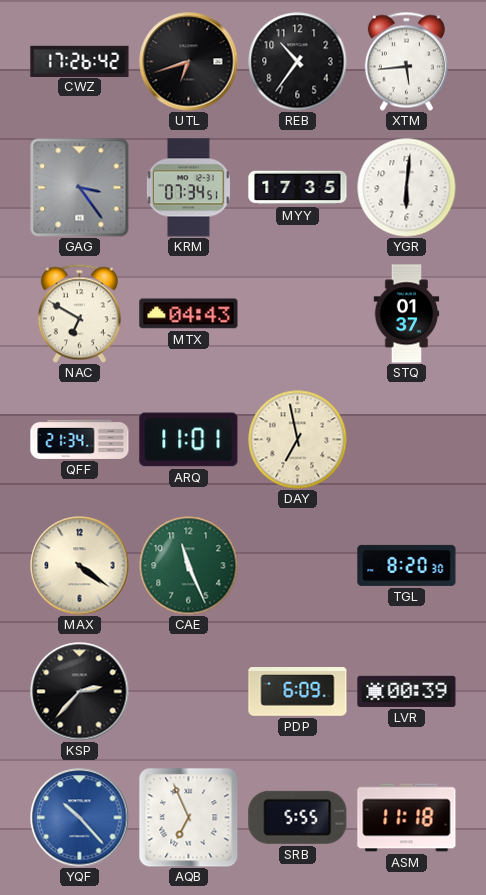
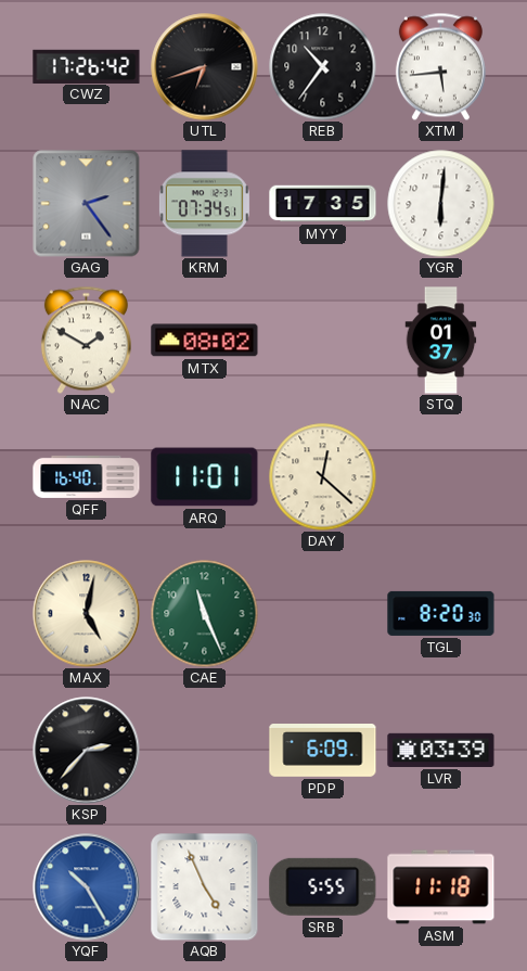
GAG: 3:24 -> 2:24 (87, 204)
NAC: 6:50 -> 1:50 (86, 340)
MTX: 04:43 -> 08:02 (205, 341)
QFF: 21:34 -> 16:40 (87, 476)
DAY: 6:58 -> 12:22 (323, 477)
MAX: 4:21 -> 5:02 (87, 614)
LVR: 00:39 -> 03:39 (441, 750)
YQF: 10:23 -> 10:25 (87, 887)
AQB: 6:56 -> 4:56 (204, 886)
